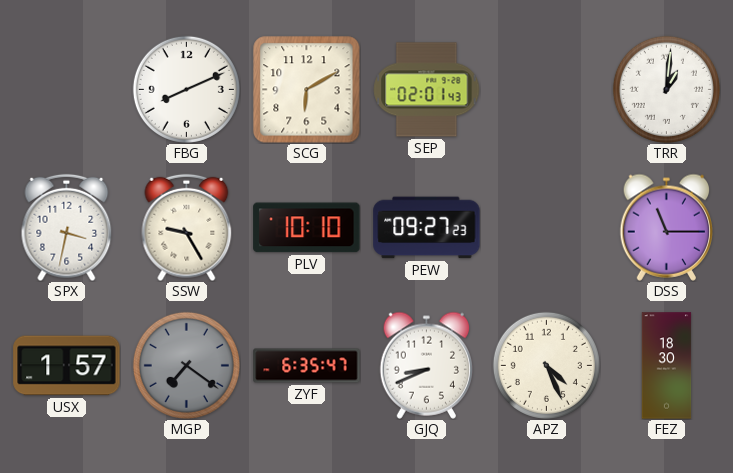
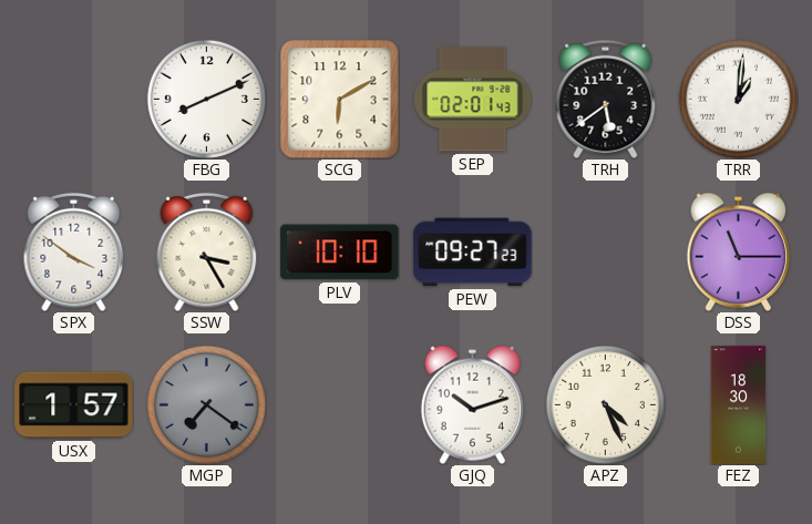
TRH: none -> 5:39 (606, 99)
SPX: 3:32 -> 3:51 (74, 251)
SSW: 9:25 -> 3:25 (207, 251)
ZYF: 6:35 -> none (307, 366)
GJQ: 8:41 -> 10:12 (472, 404)
